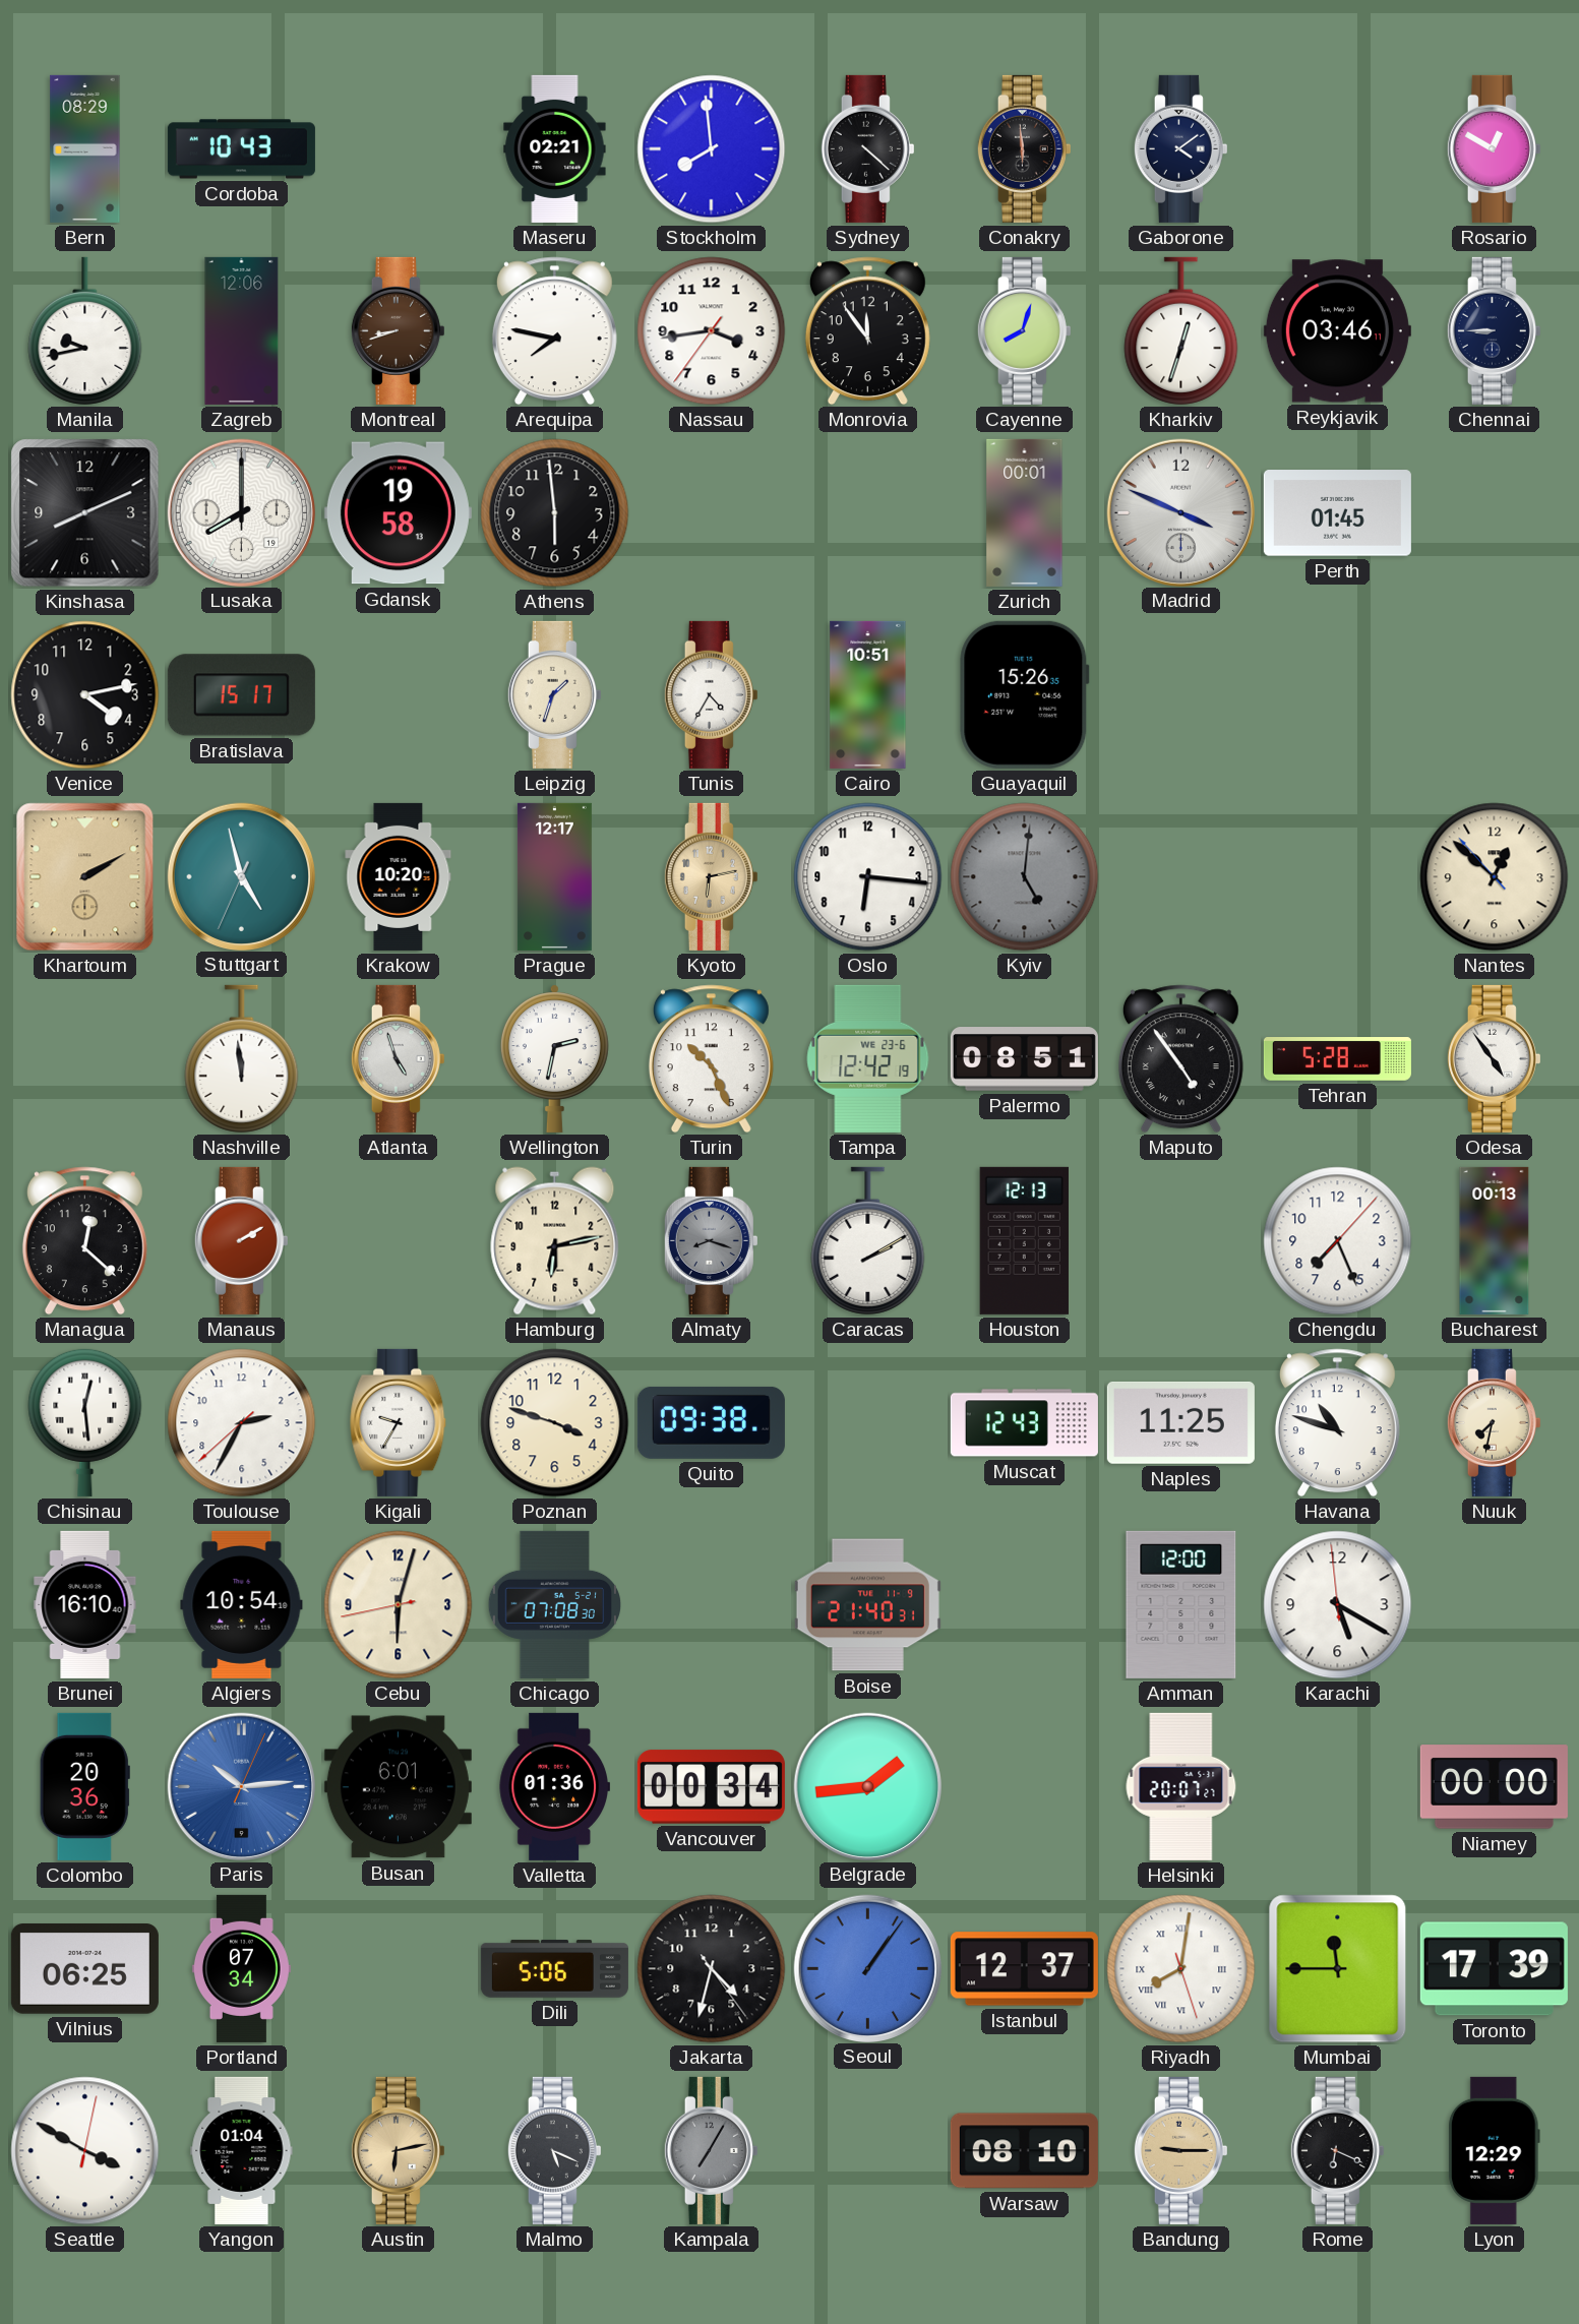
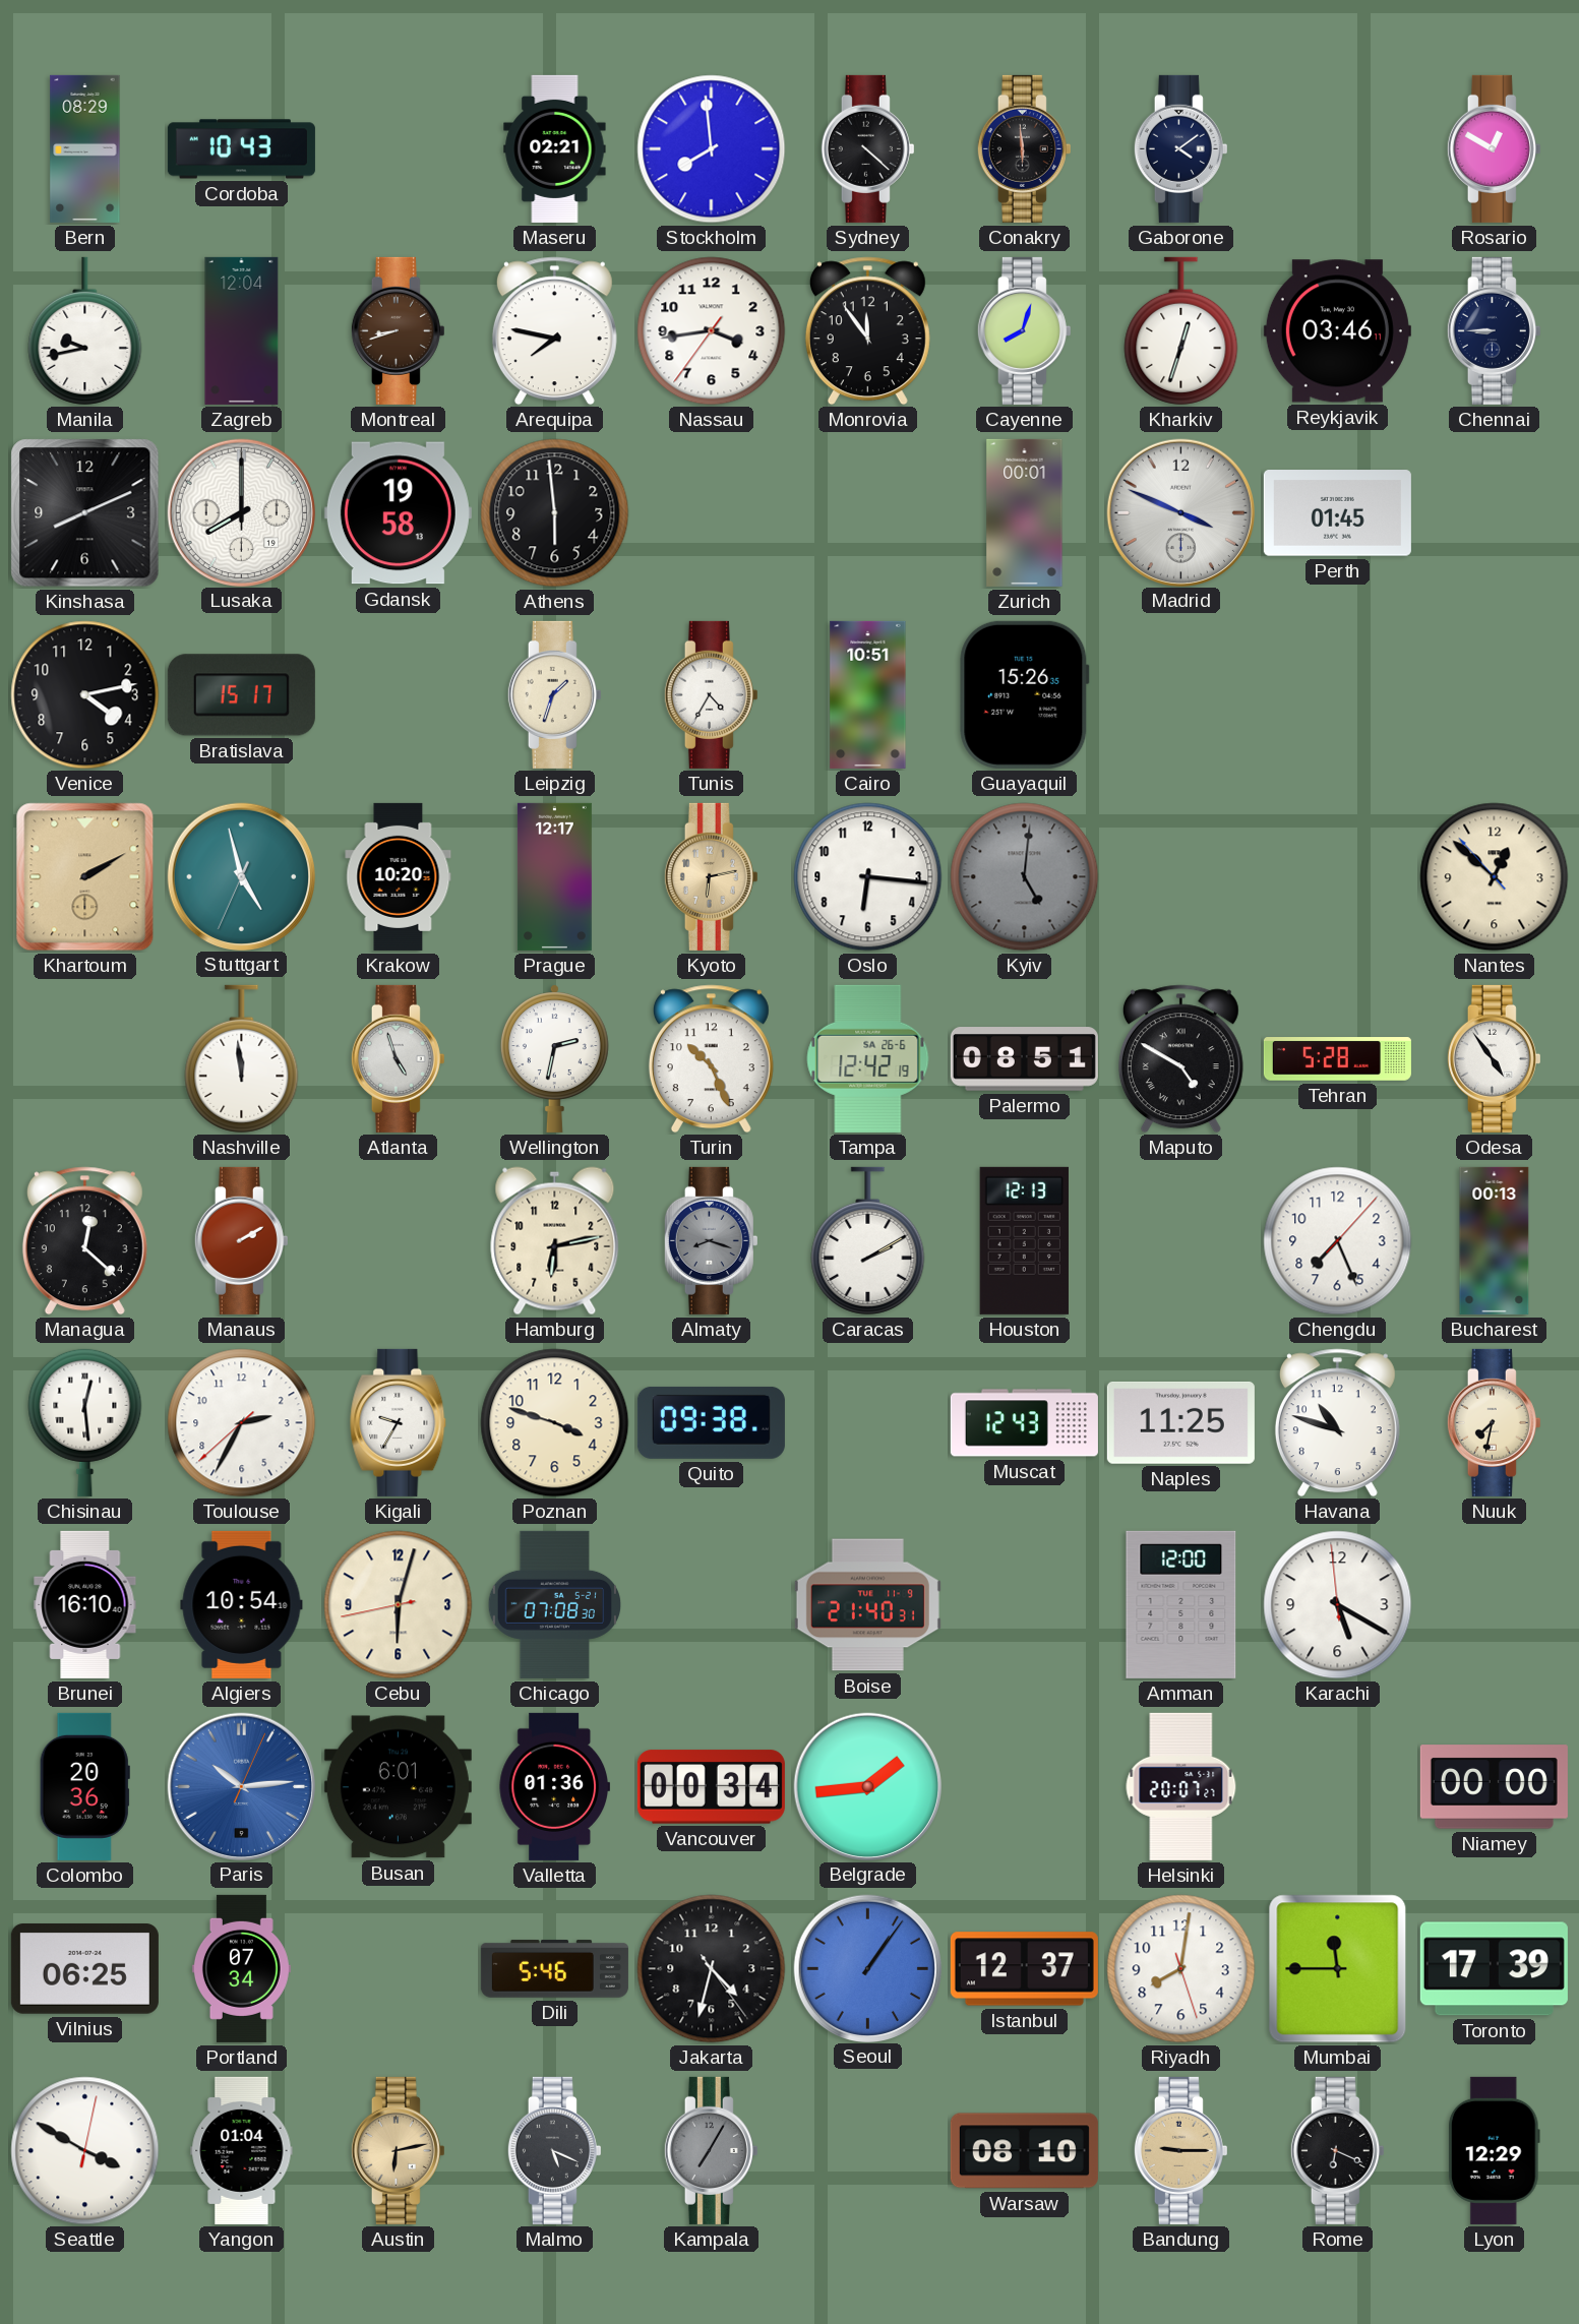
Zagreb: 12:06 -> 12:04 (242, 330)
Tampa date: WE 23-6 -> SA 26-6 (868, 1058)
Maputo: 4:54 -> 4:50 (1180, 1059)
Dili: 5:06 -> 5:46 (554, 1969)
Riyadh numerals: Roman -> Arabic (1181, 1969)
